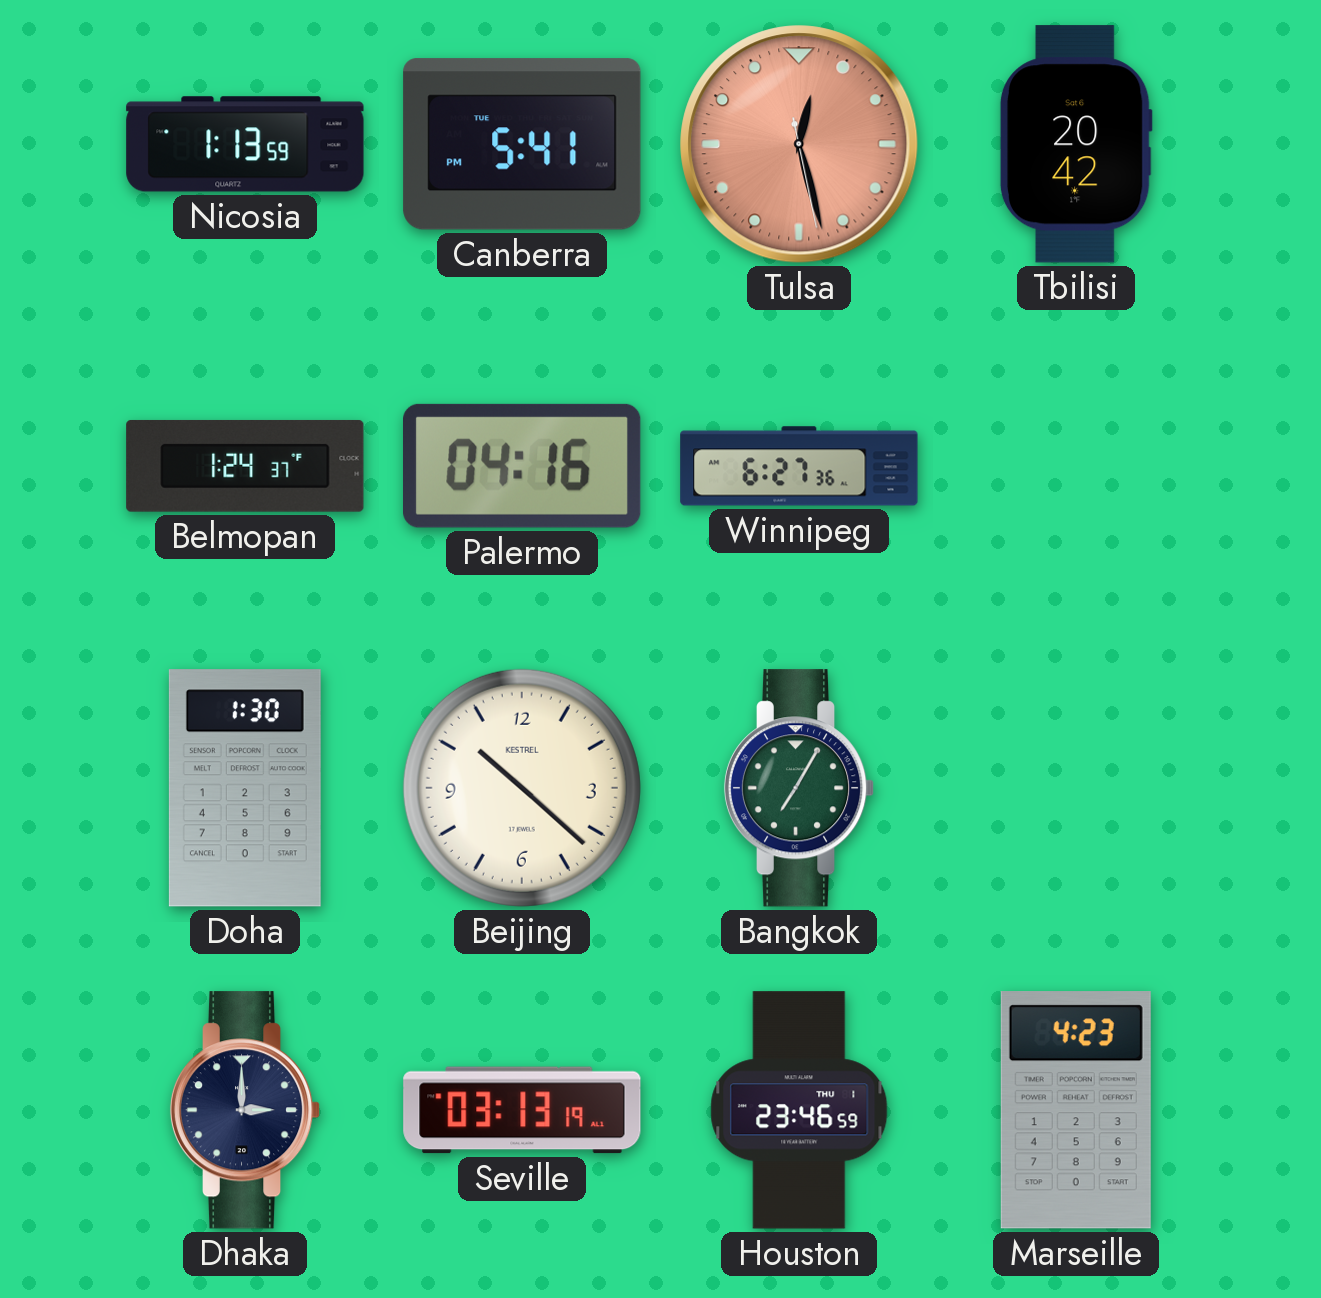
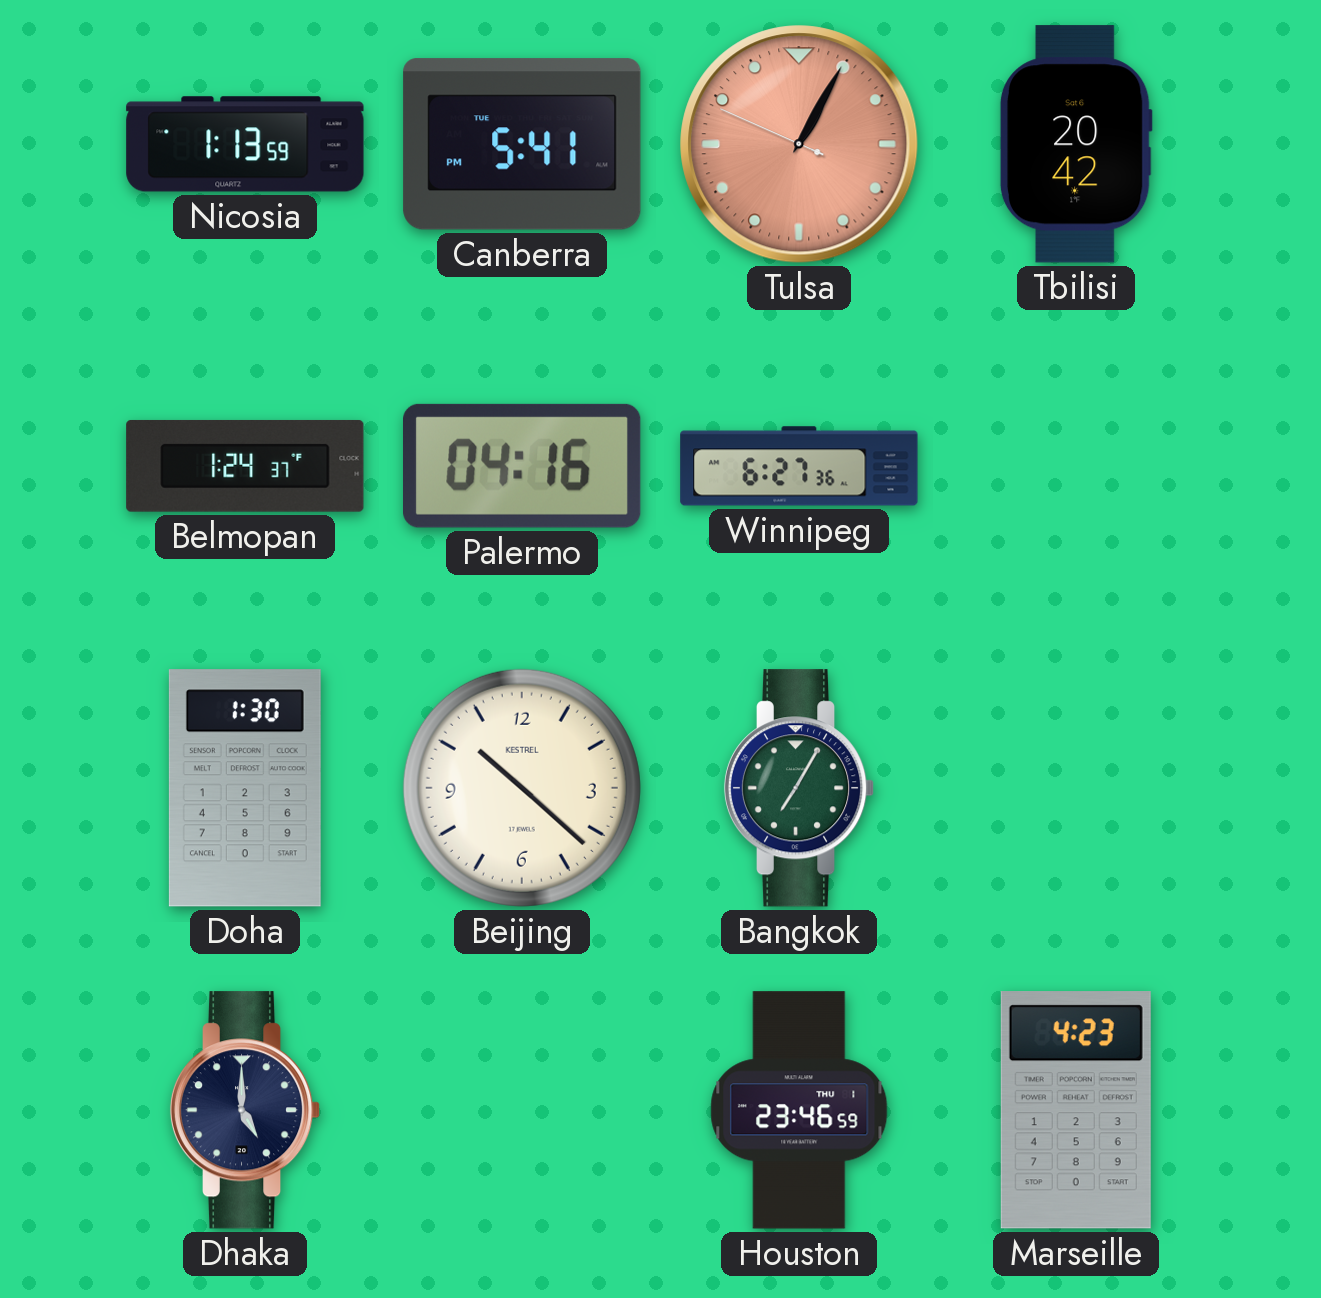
Tulsa: 12:27 -> 1:04 (799, 144)
Dhaka: 3:00 -> 5:00 (245, 1110)
Seville: 03:13 -> none (522, 1110)
